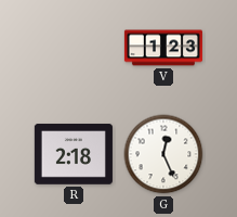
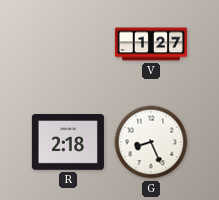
V: 1:23 -> 1:27 (151, 44)
G: 12:26 -> 8:26 (151, 142)
